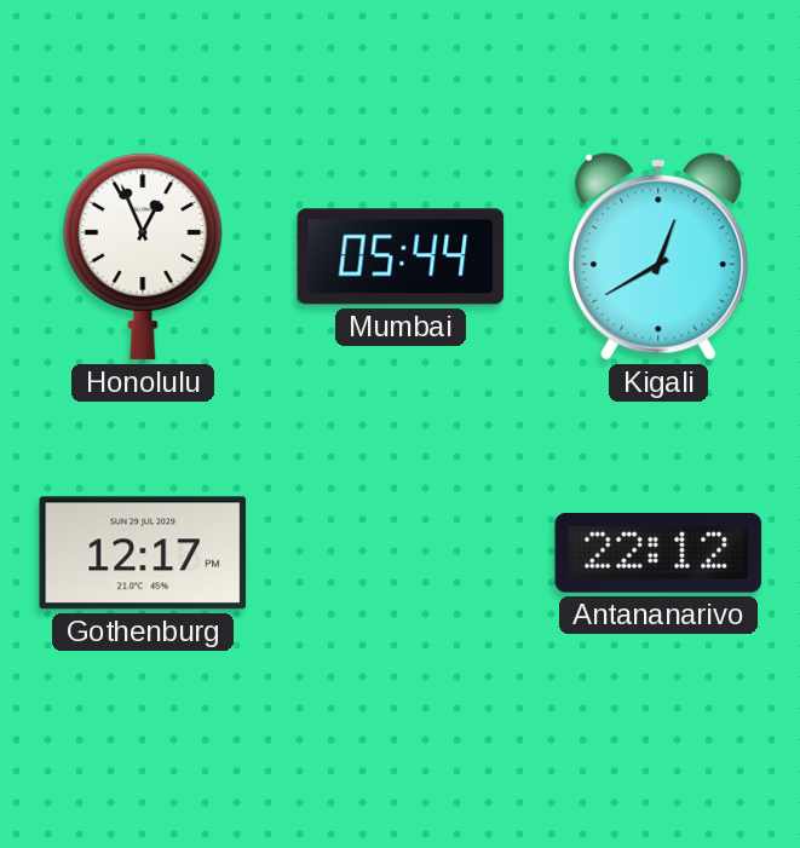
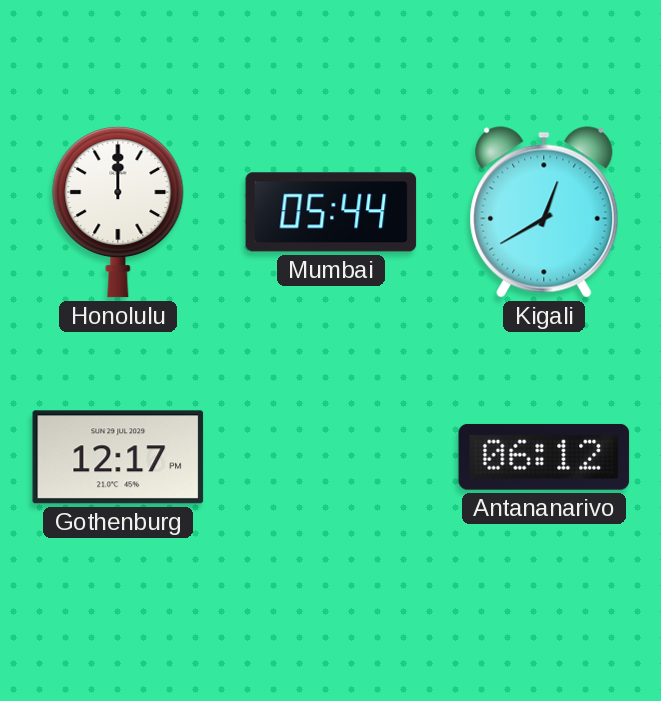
Honolulu: 12:56 -> 12:00 (118, 212)
Antananarivo: 22:12 -> 06:12 (544, 457)
